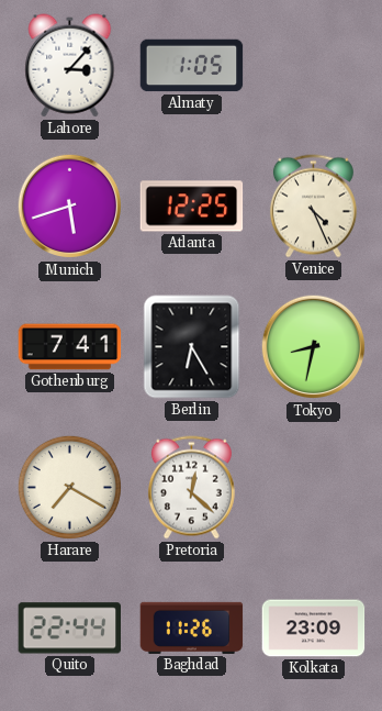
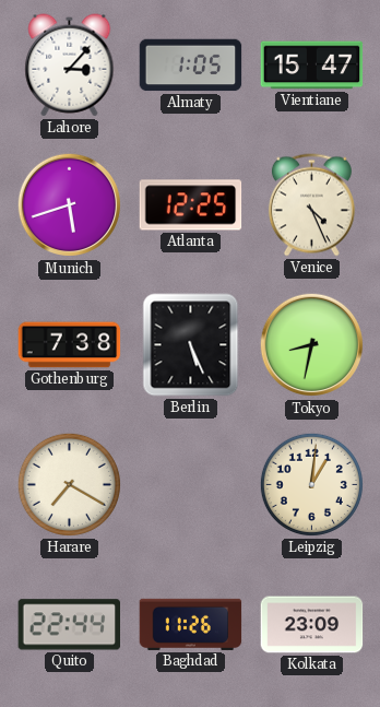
Vientiane: none -> 15:47 (312, 66)
Gothenburg: 7:41 -> 7:38 (70, 345)
Berlin: 6:25 -> 5:26 (191, 345)
Pretoria: 12:22 -> none (191, 488)
Leipzig: none -> 1:01 (311, 484)
